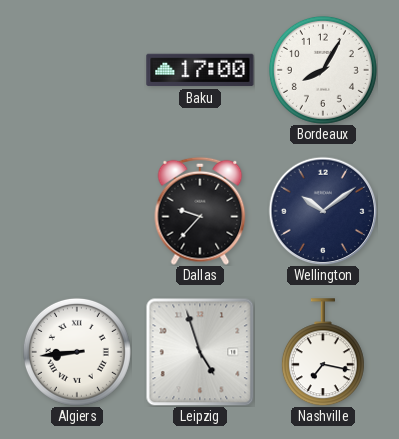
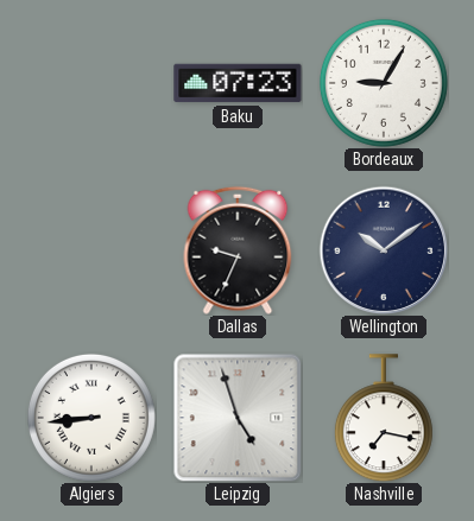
Baku: 17:00 -> 07:23 (238, 83)
Bordeaux: 8:05 -> 9:05 (384, 83)
Dallas: 9:37 -> 9:34 (238, 250)
